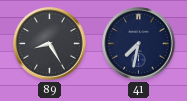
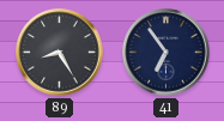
41: 7:32 -> 6:54 (167, 53)
